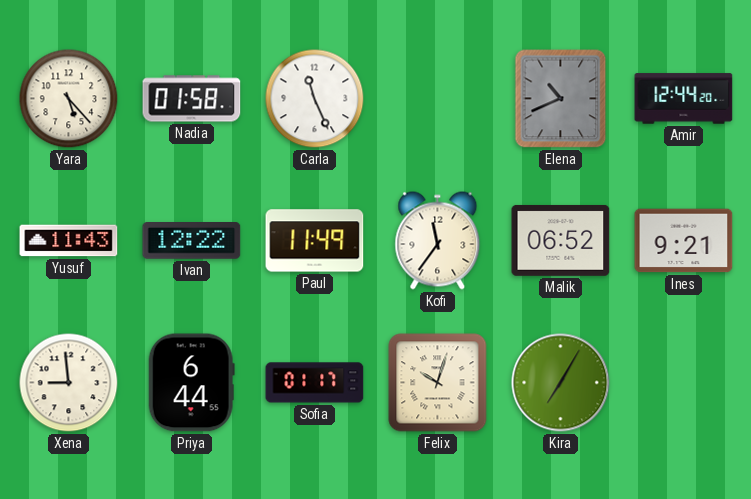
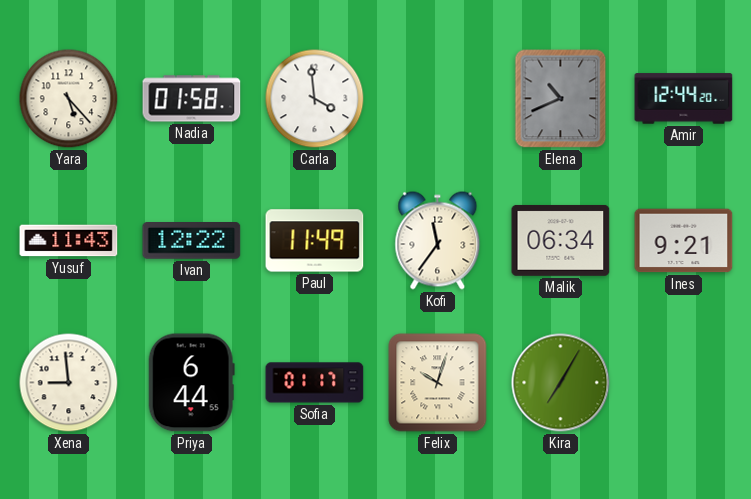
Carla: 11:26 -> 3:59 (315, 99)
Malik: 06:52 -> 06:34 (561, 240)
